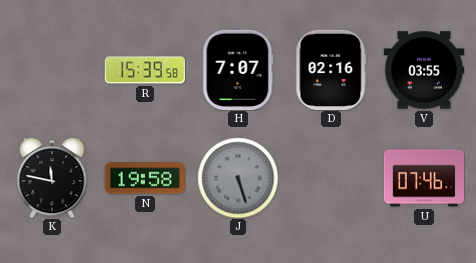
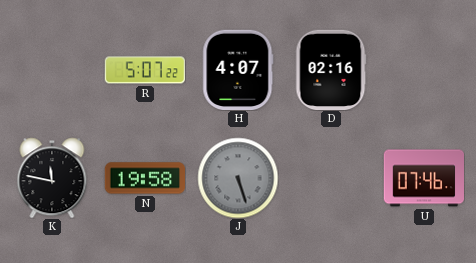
R: 15:39 -> 5:07 (145, 70)
H: 7:07 -> 4:07 (238, 69)
V: 03:55 -> none (424, 70)
